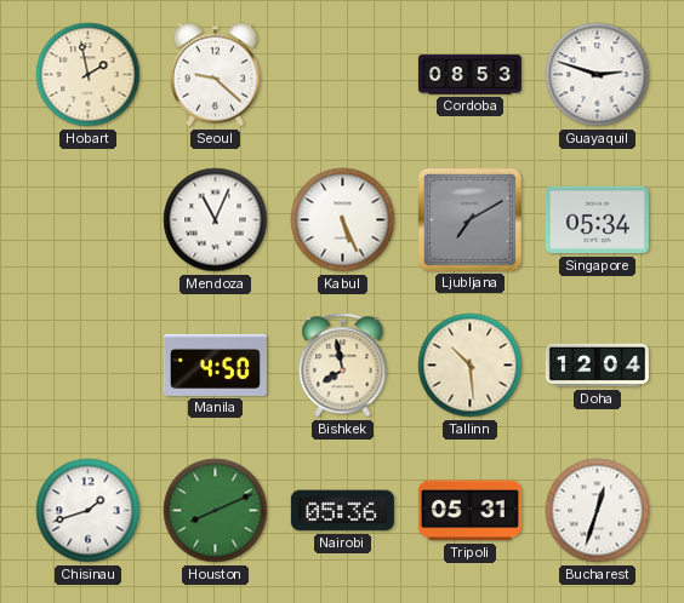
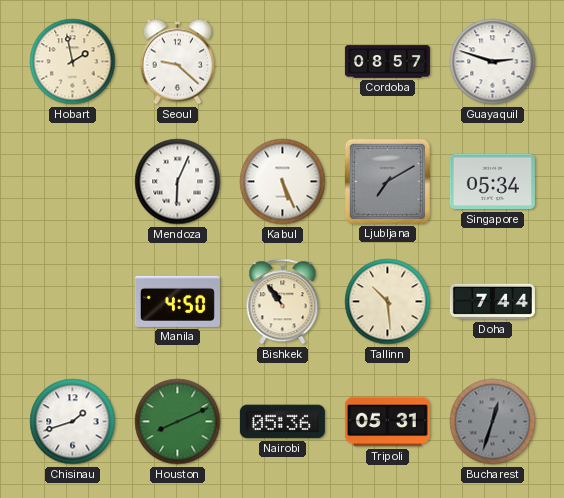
Cordoba: 08:53 -> 08:57 (387, 62)
Mendoza: 11:04 -> 6:04 (178, 182)
Bishkek: 7:58 -> 10:54 (283, 302)
Doha: 12:04 -> 7:44 (492, 302)
Bucharest dial: white -> grey (493, 422)
